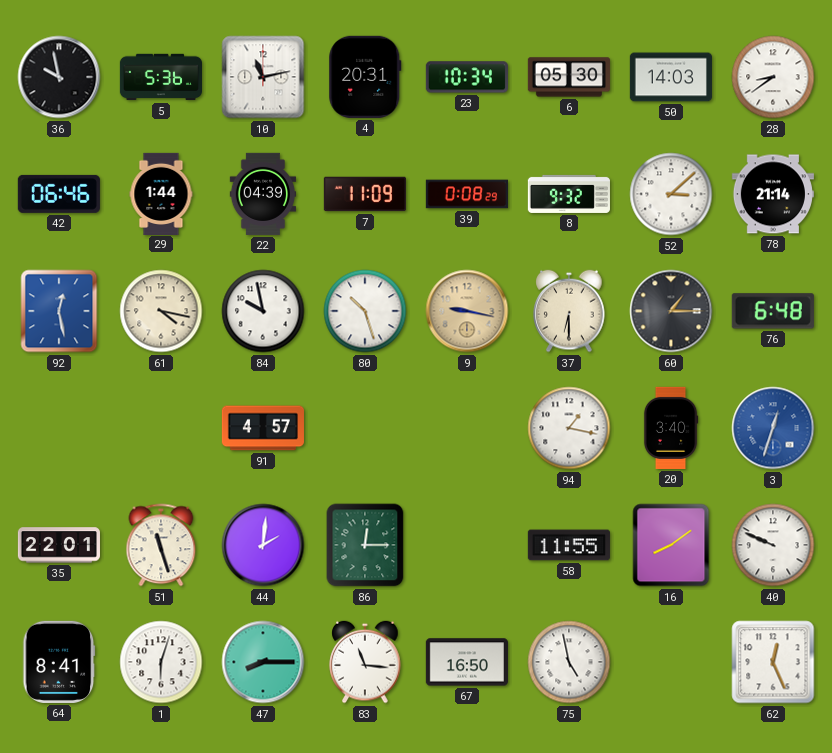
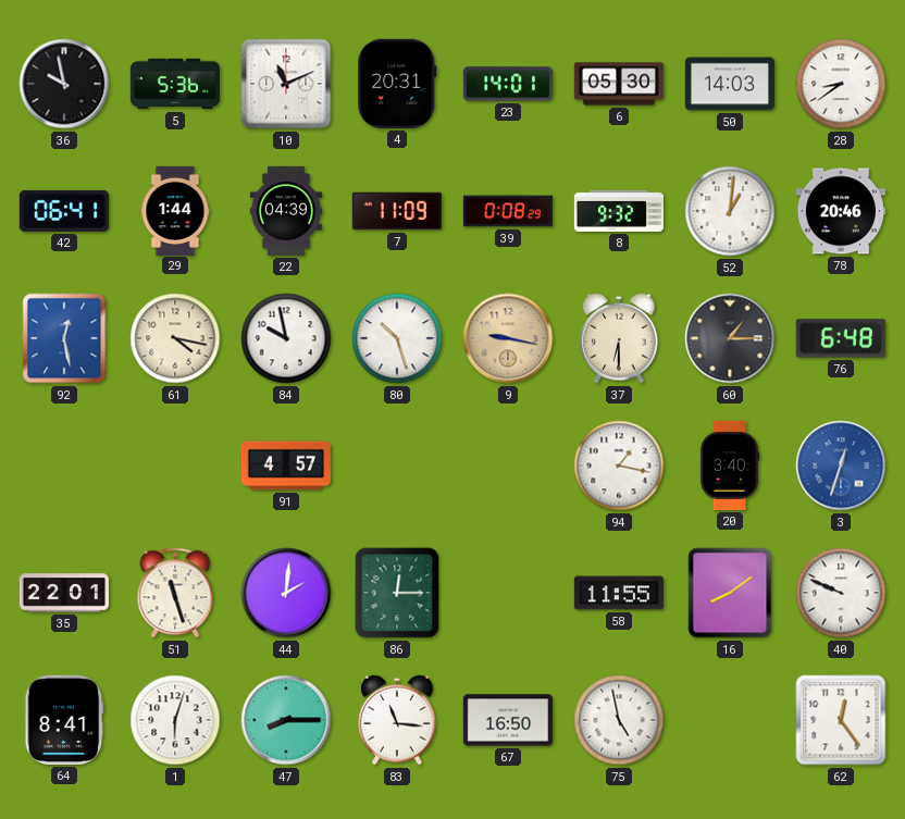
10: 11:13 -> 11:11 (286, 84)
23: 10:34 -> 14:01 (508, 84)
42: 06:46 -> 06:41 (64, 211)
52: 3:08 -> 1:01 (730, 211)
78: 21:14 -> 20:46 (841, 211)
62: 12:26 -> 12:24 (841, 720)
